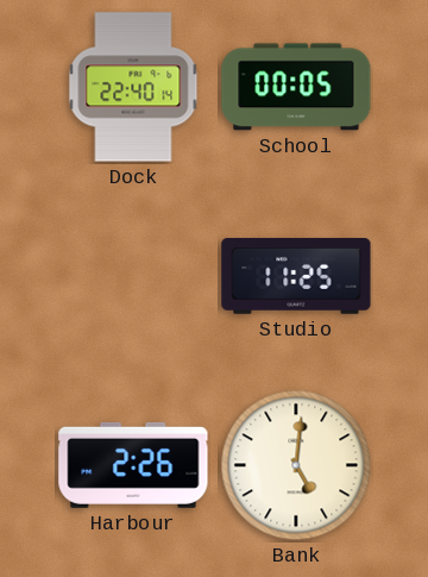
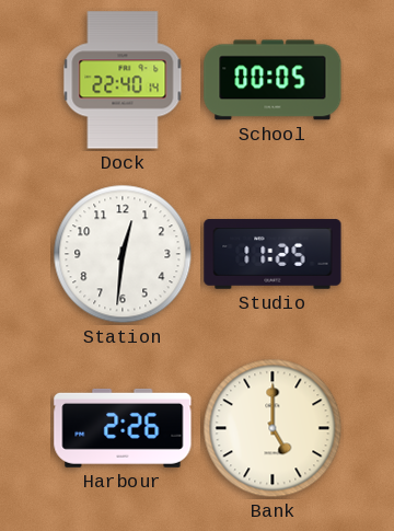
Station: none -> 12:31 (123, 254)
Bank: 5:01 -> 5:00 (273, 428)
